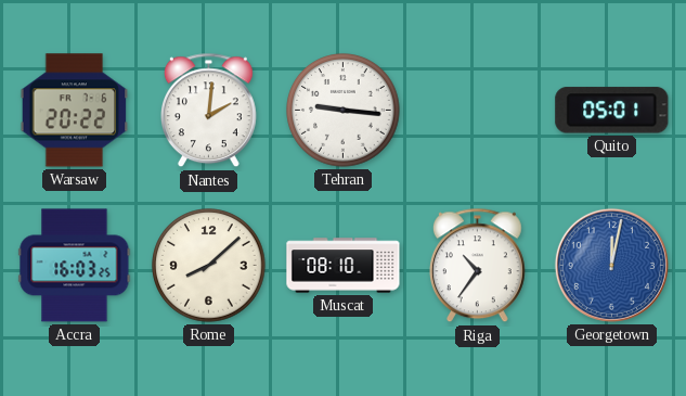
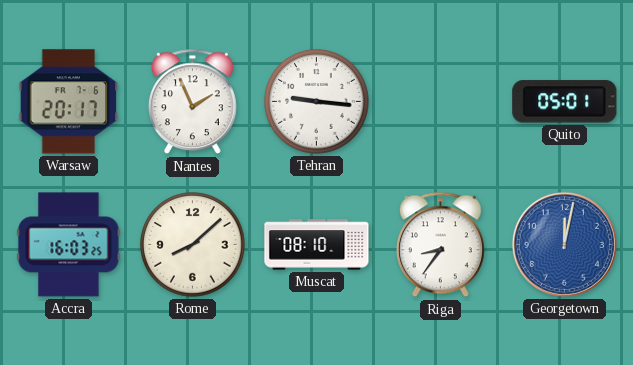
Warsaw: 20:22 -> 20:17 (69, 102)
Nantes: 2:01 -> 1:56 (192, 102)
Riga: 10:36 -> 8:36 (440, 245)
